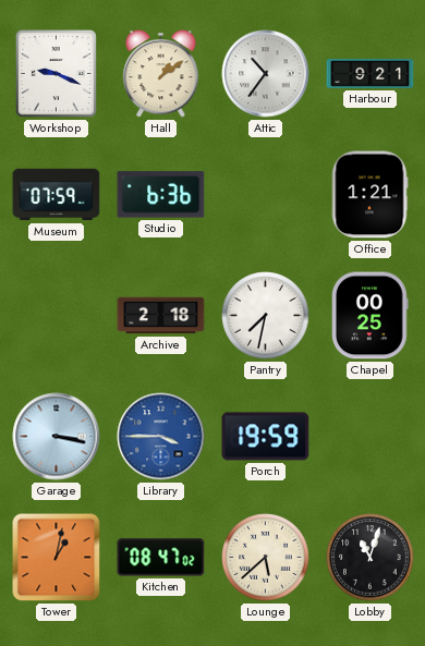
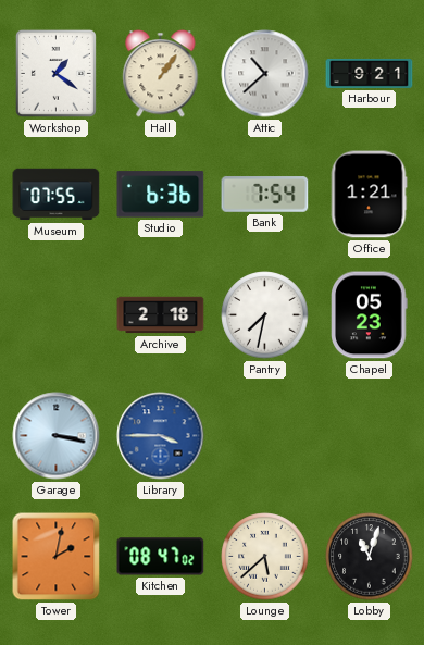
Workshop: 9:19 -> 1:21 (55, 73)
Hall: 1:09 -> 1:06 (161, 74)
Attic: 10:36 -> 10:38 (265, 74)
Museum: 07:59 -> 07:55 (57, 195)
Bank: none -> 7:54 (265, 195)
Chapel: 00:25 -> 05:23 (370, 315)
Porch: 19:59 -> none (266, 437)
Tower: 1:02 -> 2:02 (57, 557)
